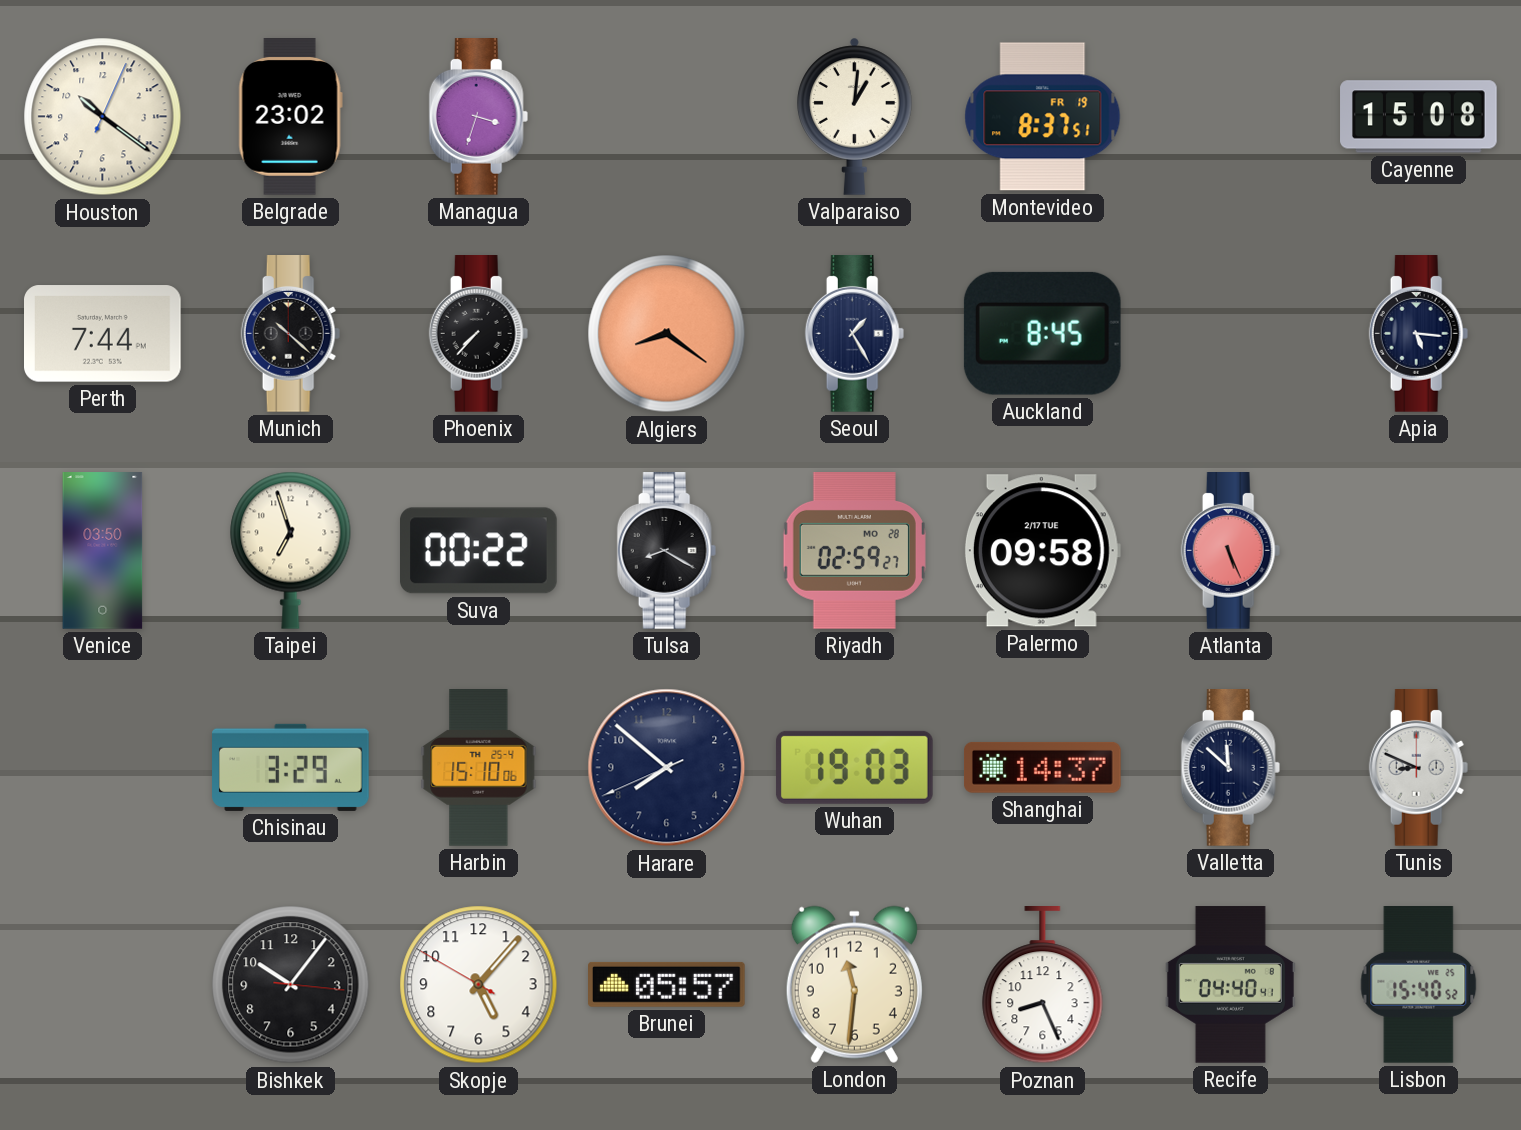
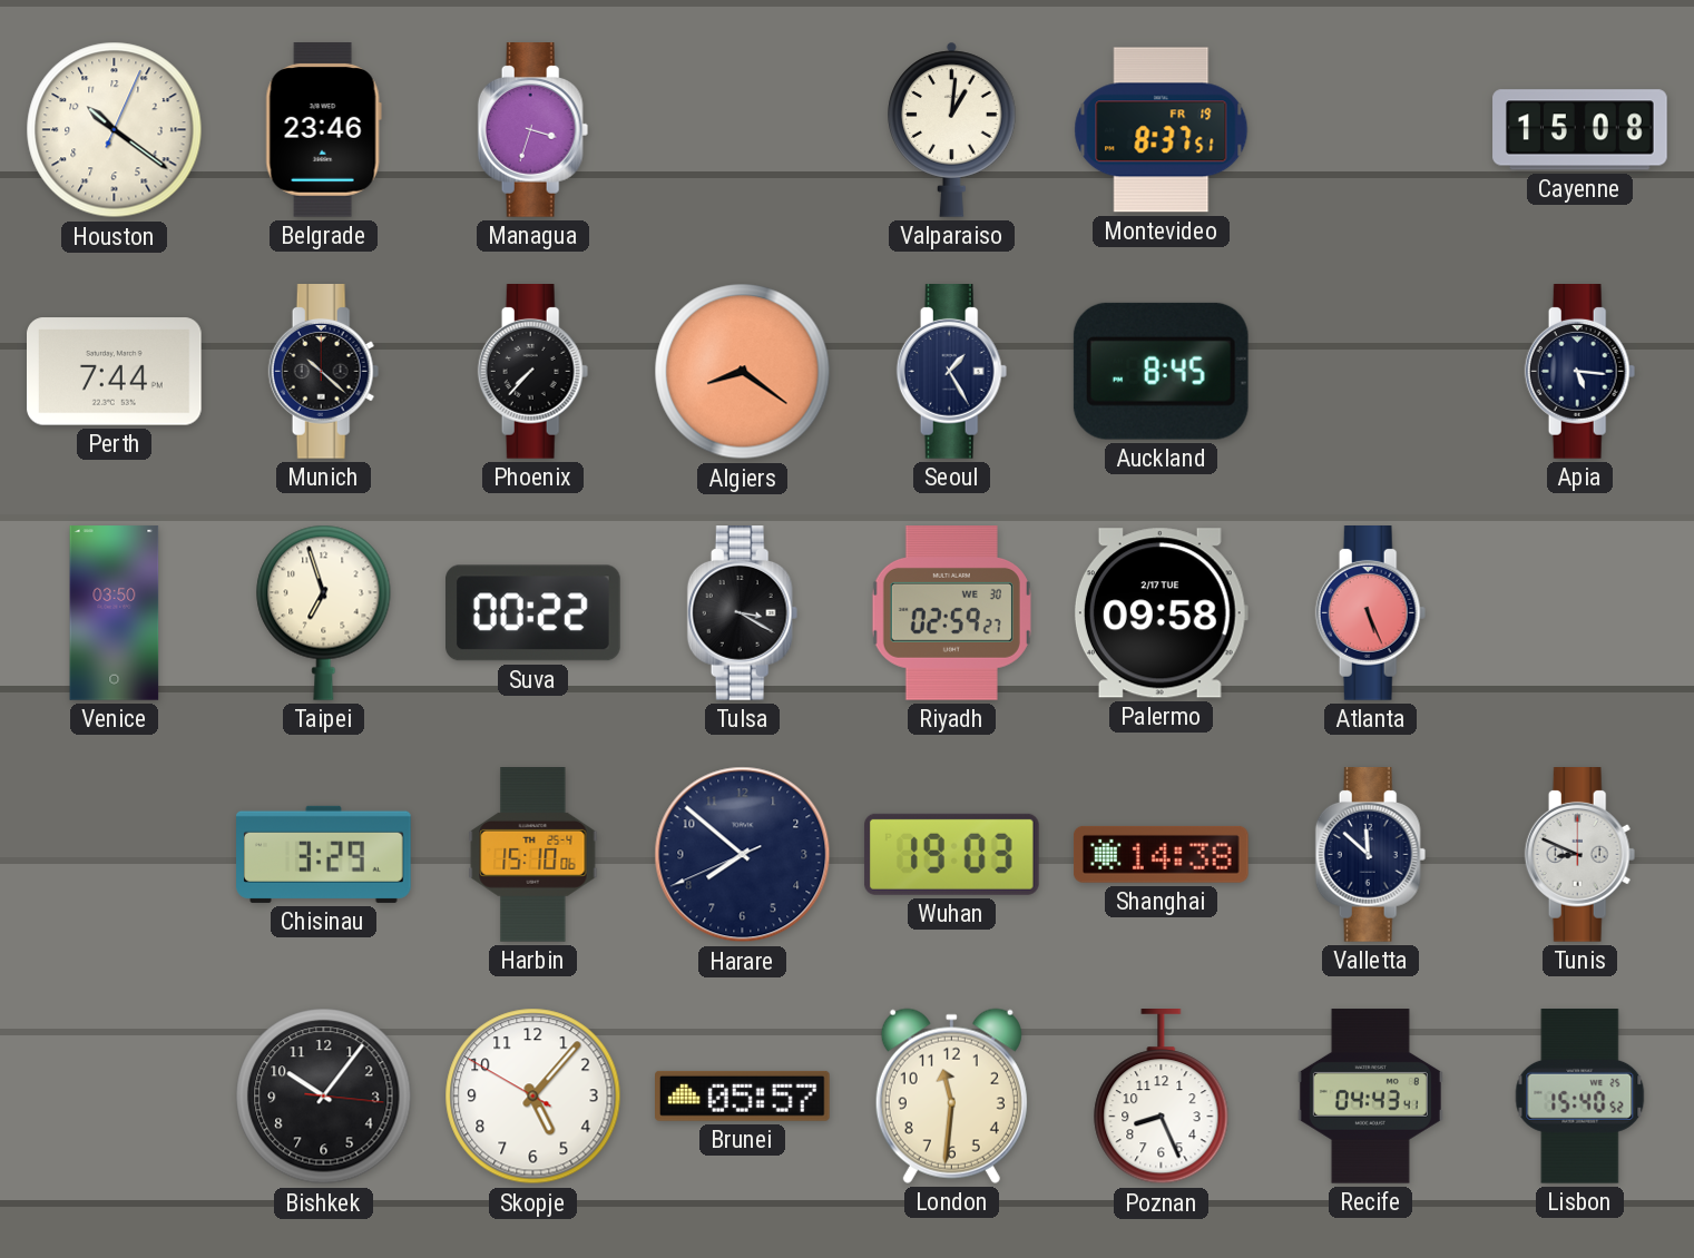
Belgrade: 23:02 -> 23:46 (323, 130)
Tulsa: 8:20 -> 3:20 (743, 613)
Riyadh date: MO 28 -> WE 30 (951, 613)
Shanghai: 14:37 -> 14:38 (1162, 854)
Recife: 04:40 -> 04:43 (1370, 1097)
